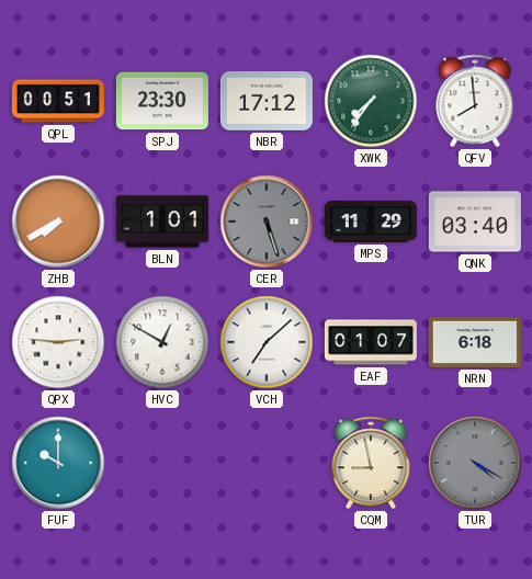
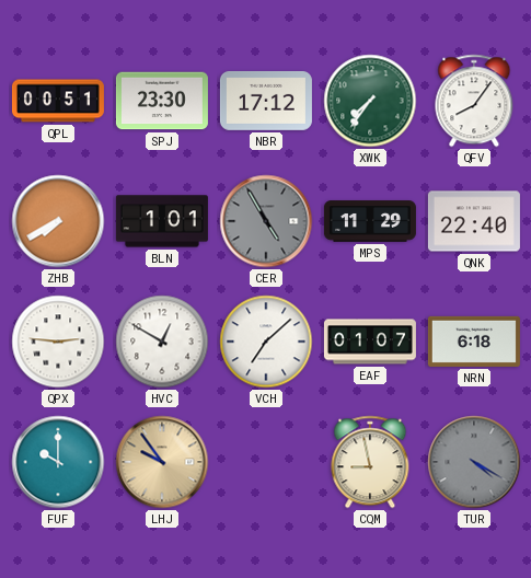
QFV: 7:59 -> 8:06 (474, 101)
CER: 5:27 -> 4:55 (266, 221)
QNK: 03:40 -> 22:40 (474, 221)
LHJ: none -> 9:54 (162, 462)
